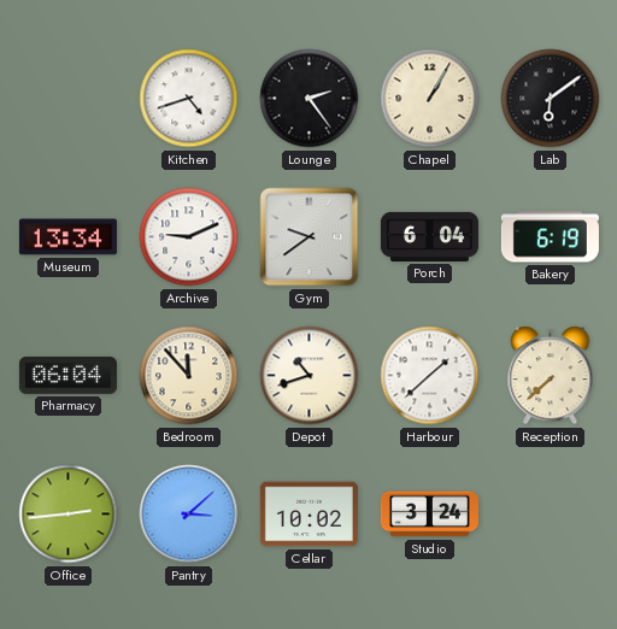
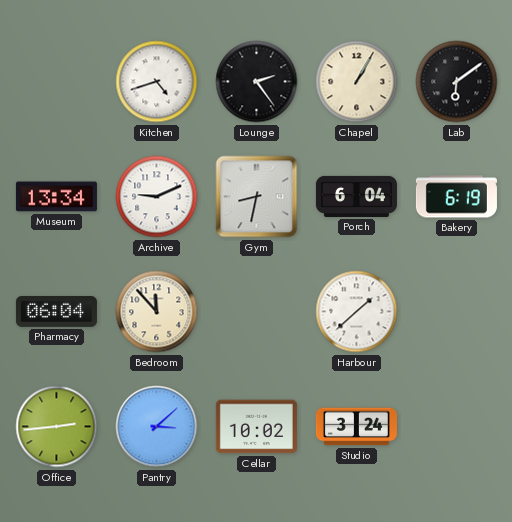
Gym: 9:39 -> 8:32 (257, 197)
Depot: 10:42 -> none (310, 376)
Reception: 7:38 -> none (551, 376)
